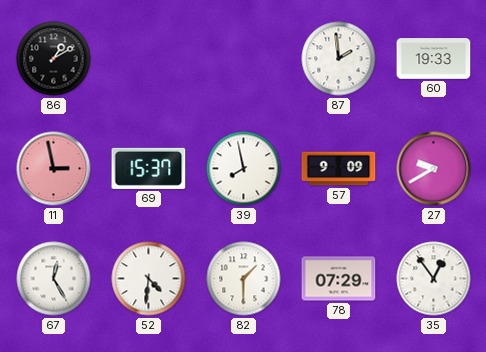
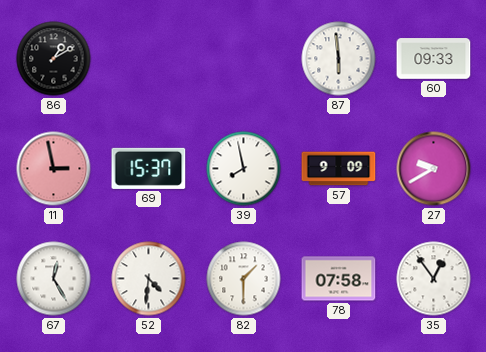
87: 1:59 -> 5:59 (339, 59)
60: 19:33 -> 09:33 (434, 59)
78: 07:29 -> 07:58 (339, 279)
